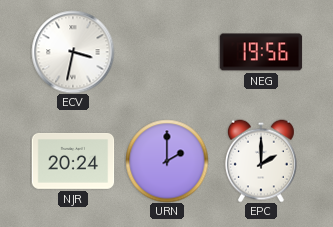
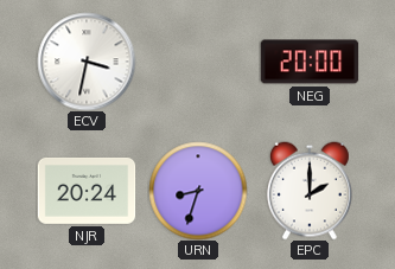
NEG: 19:56 -> 20:00 (310, 62)
URN: 2:00 -> 8:33 (198, 191)
